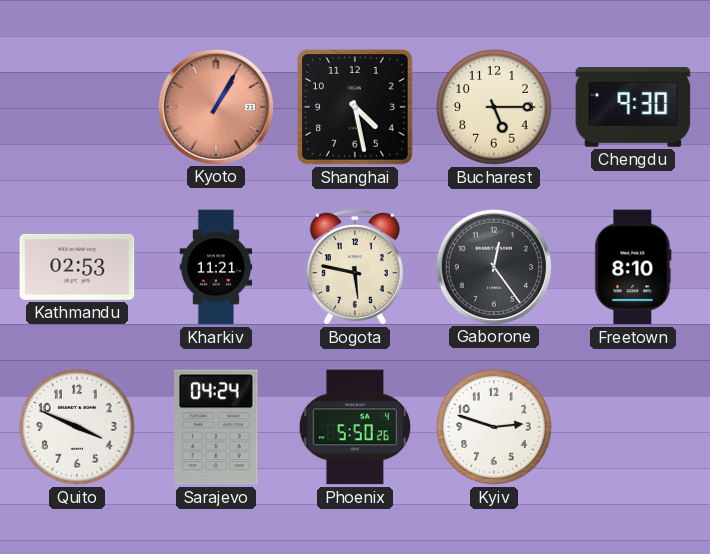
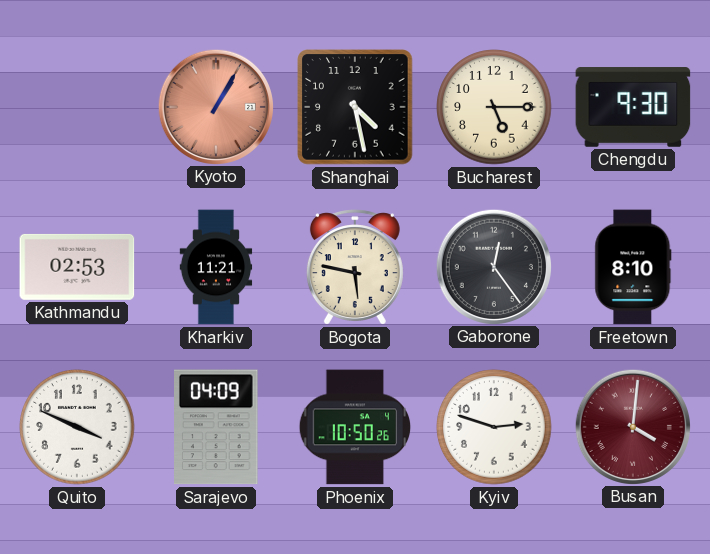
Sarajevo: 04:24 -> 04:09 (217, 427)
Phoenix: 5:50 -> 10:50 (355, 427)
Busan: none -> 4:01 (632, 426)
